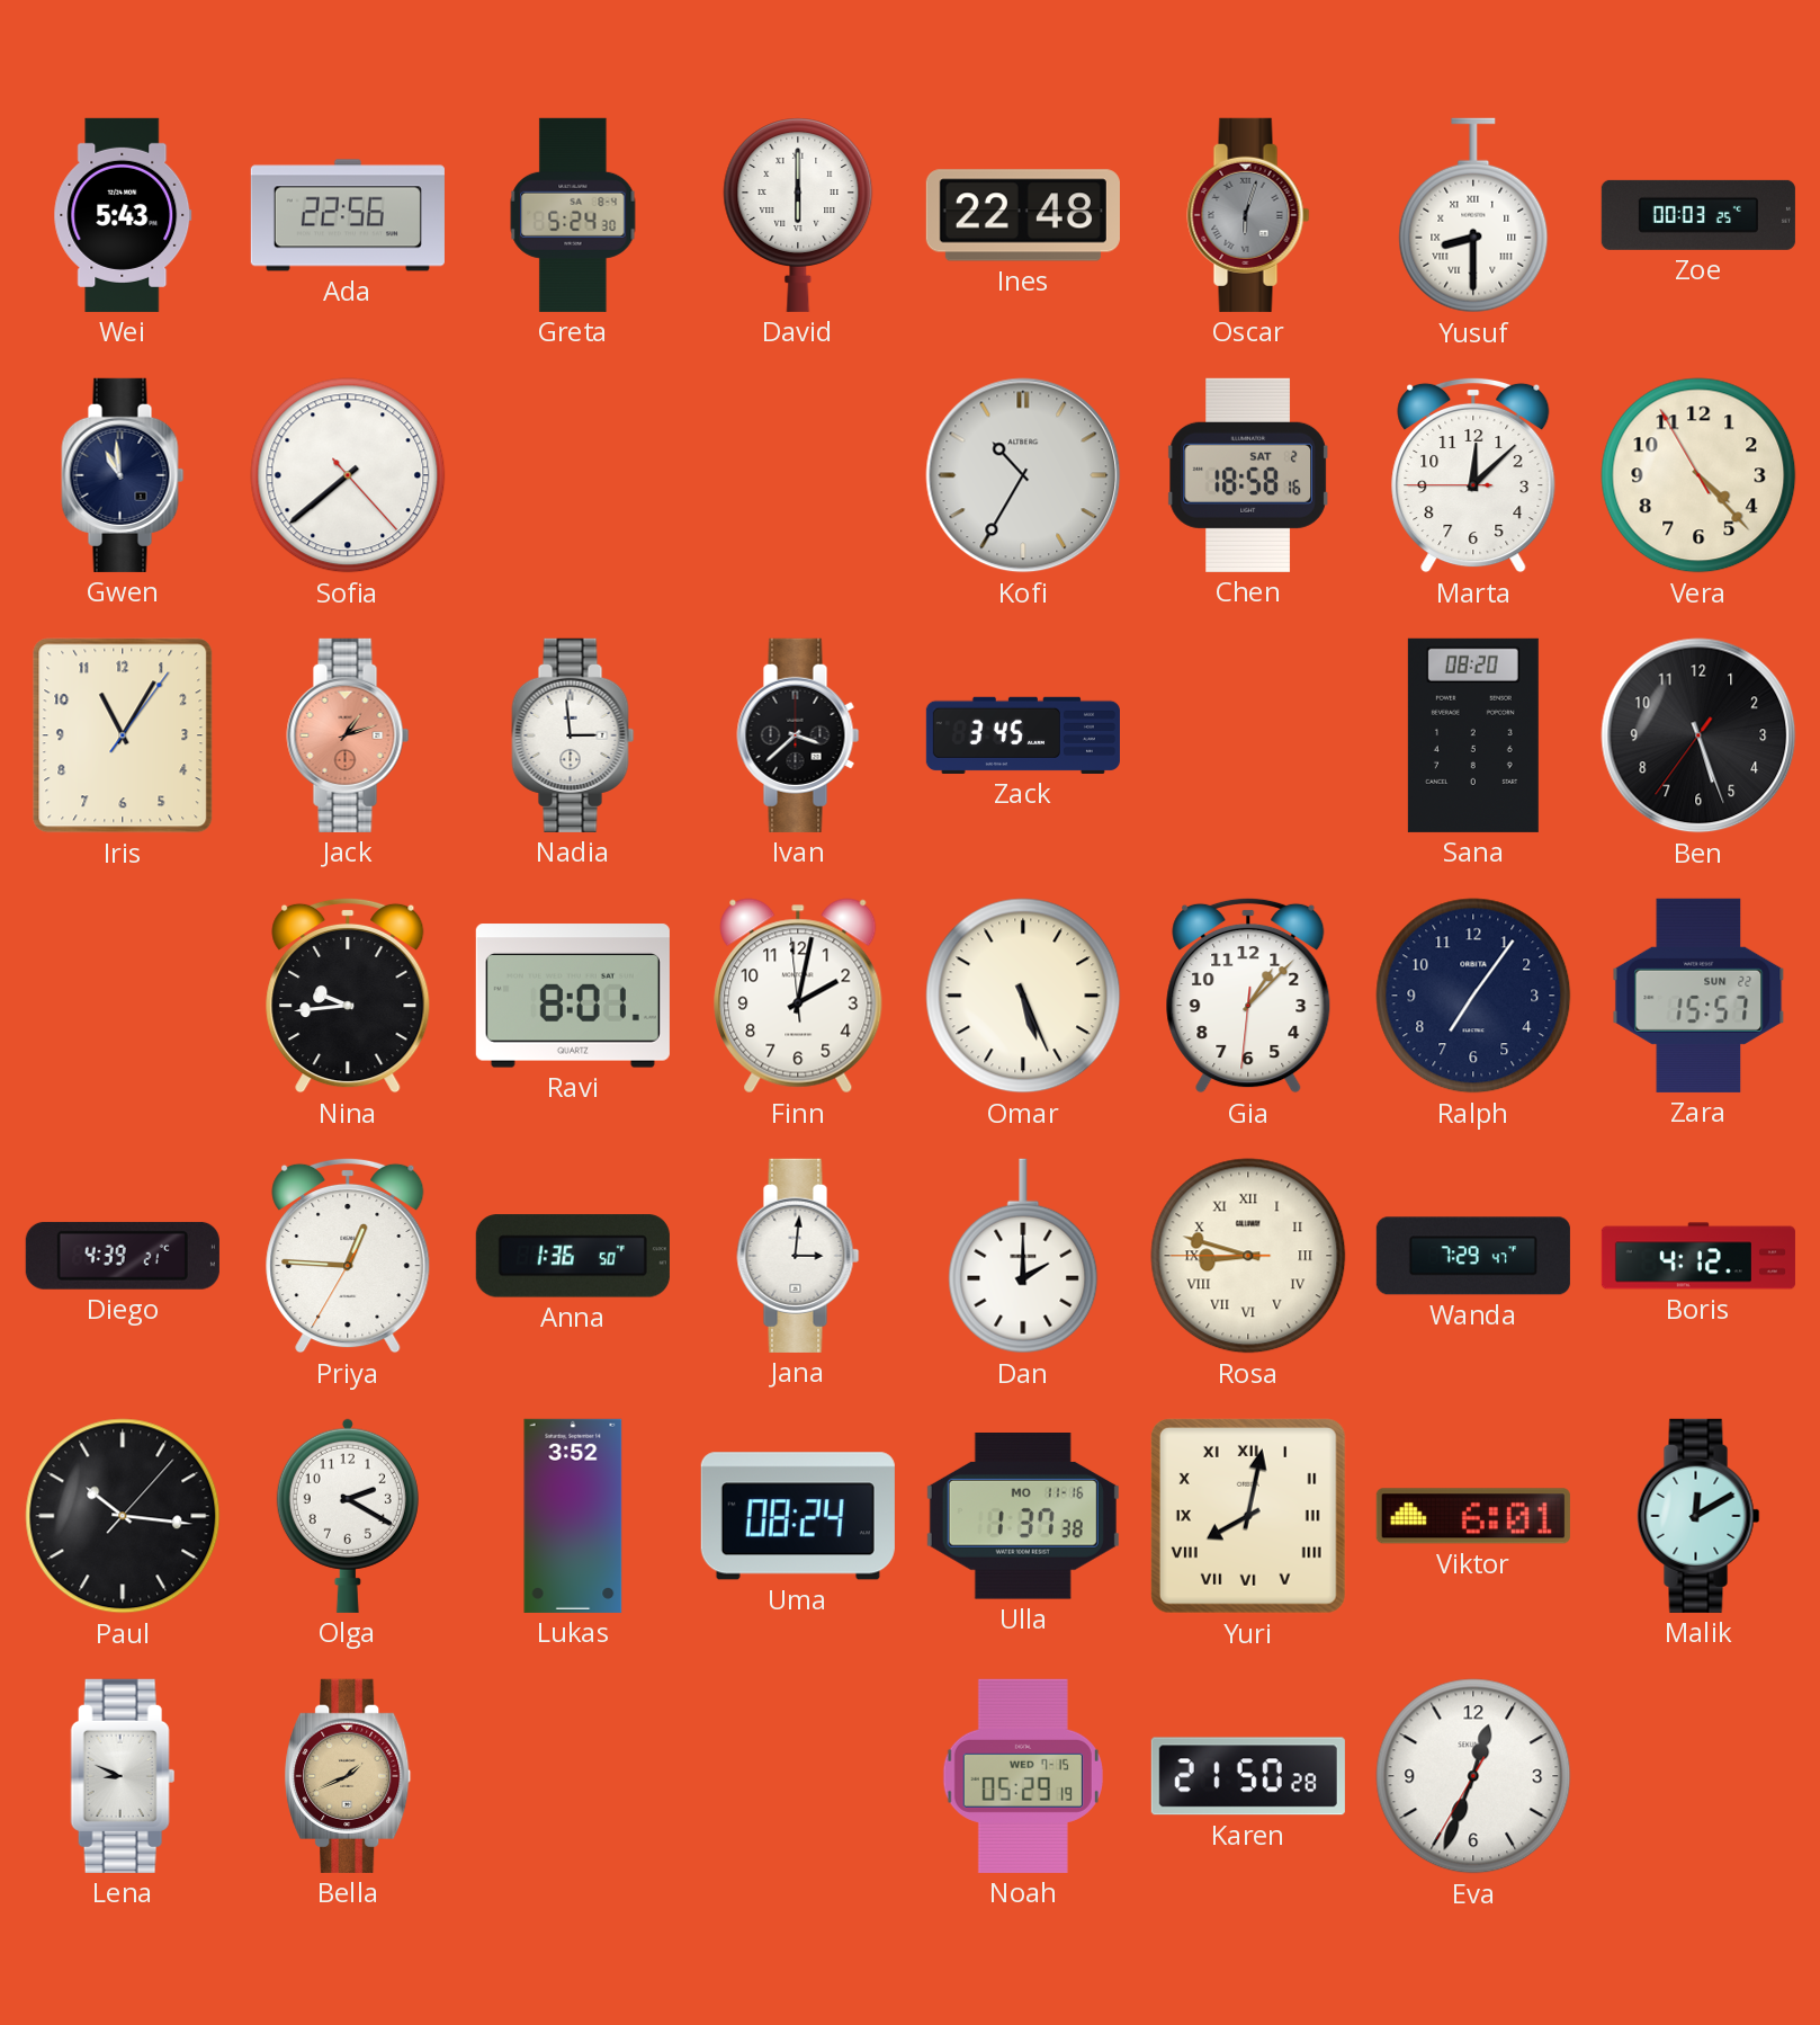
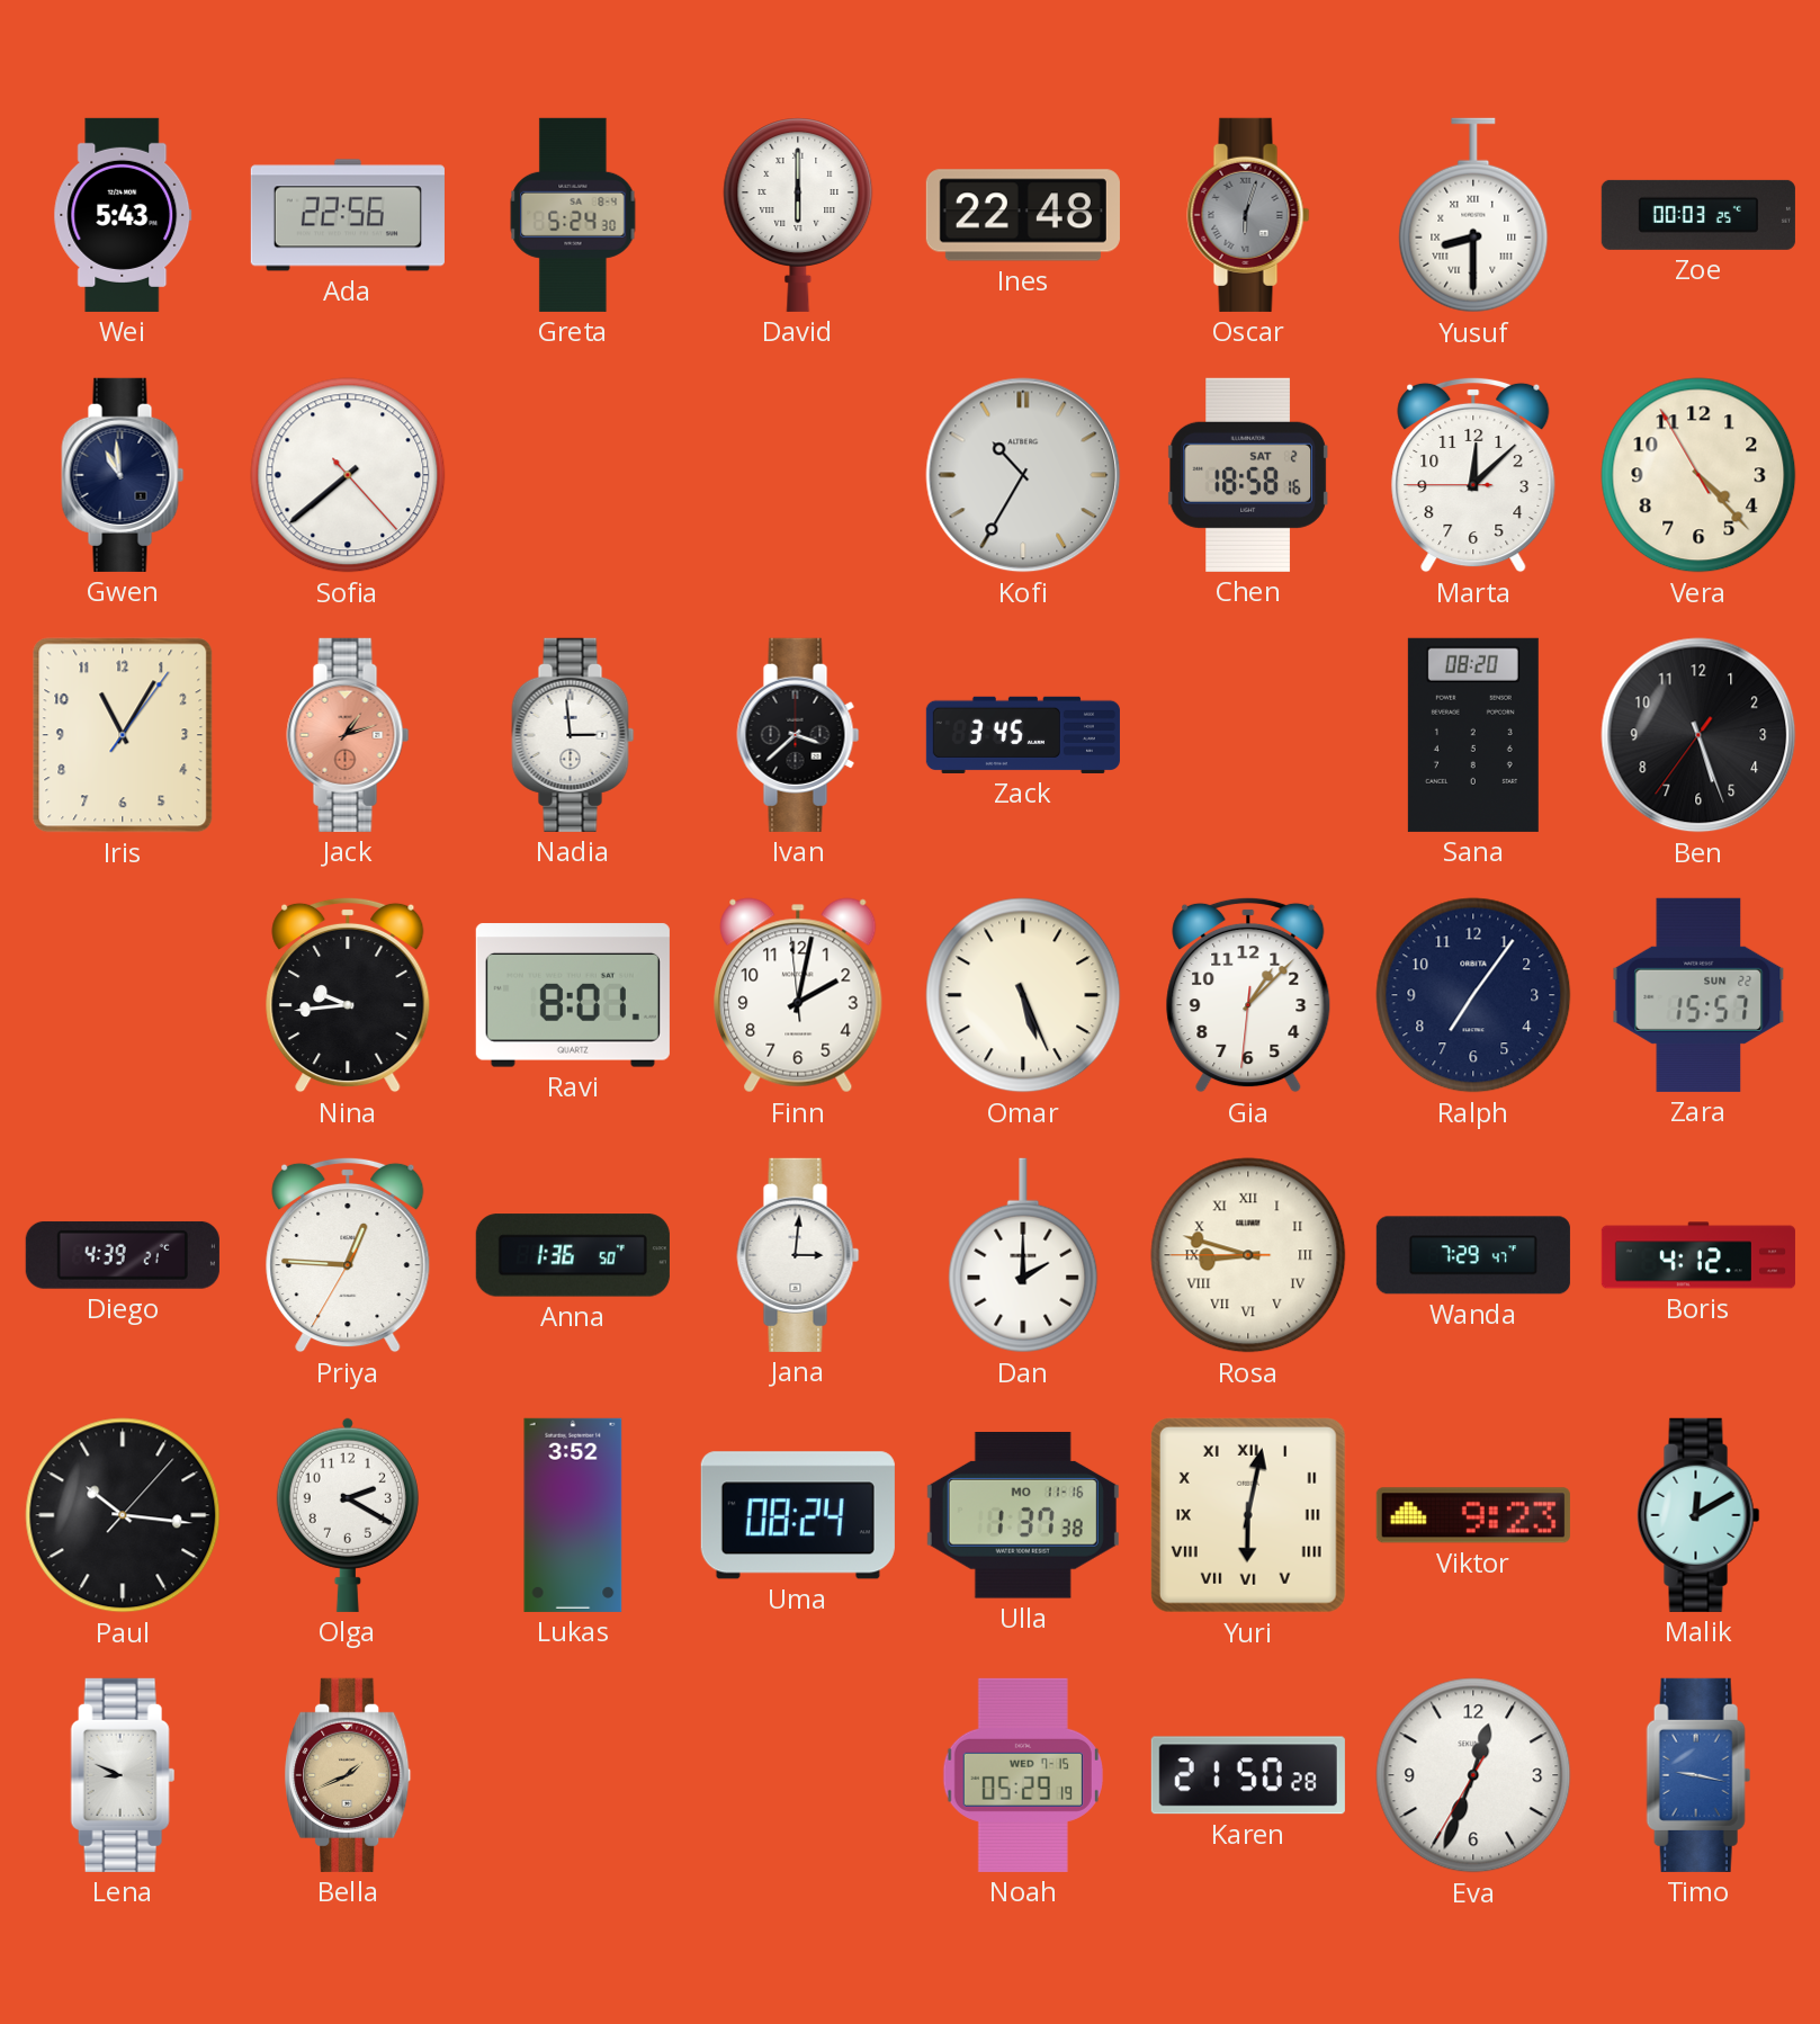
Yuri: 8:02 -> 6:02 (1248, 1515)
Viktor: 6:01 -> 9:23 (1473, 1515)
Timo: none -> 9:17 (1698, 1775)
